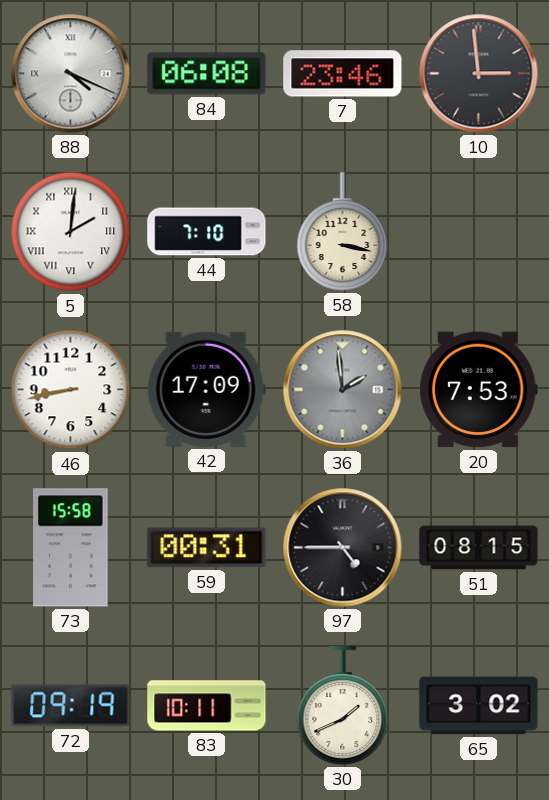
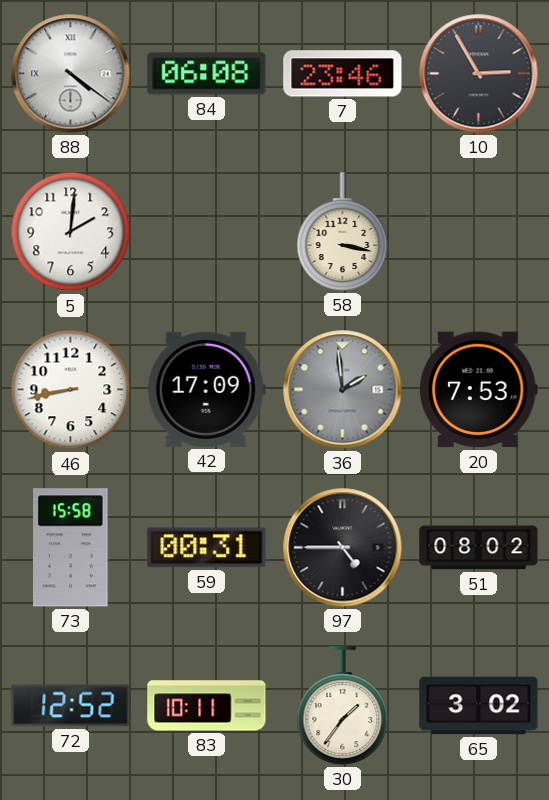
88: 4:19 -> 4:21 (71, 74)
10: 2:59 -> 2:55 (479, 74)
5 numerals: Roman -> Arabic (71, 232)
44: 7:10 -> none (207, 232)
51: 08:15 -> 08:02 (479, 548)
72: 09:19 -> 12:52 (71, 706)
30: 1:41 -> 1:36 (343, 706)
